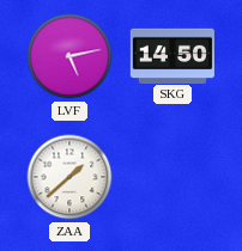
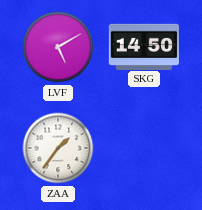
LVF: 5:13 -> 5:10 (58, 47)
ZAA: 1:38 -> 1:36 (58, 148)
